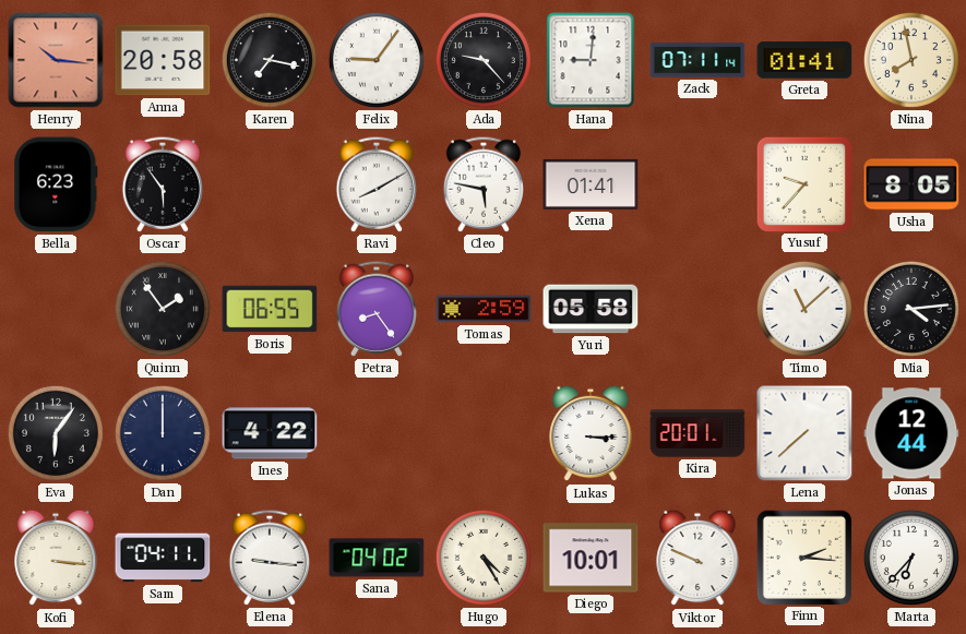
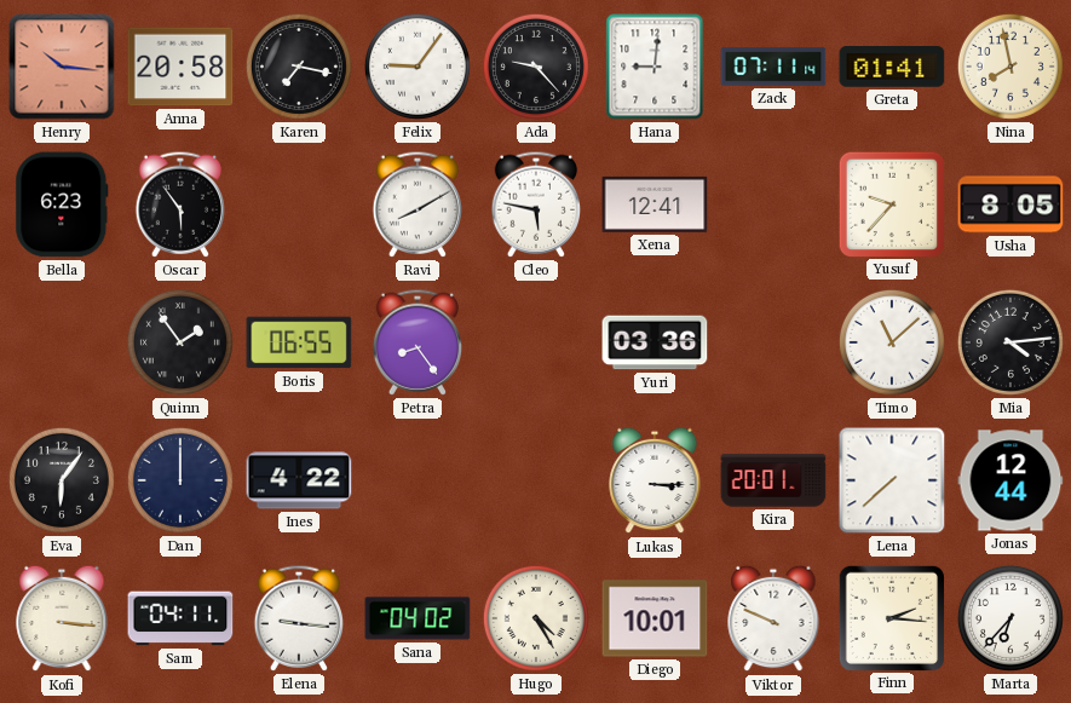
Xena: 01:41 -> 12:41 (655, 204)
Tomas: 2:59 -> none (484, 309)
Yuri: 05:58 -> 03:36 (655, 342)
